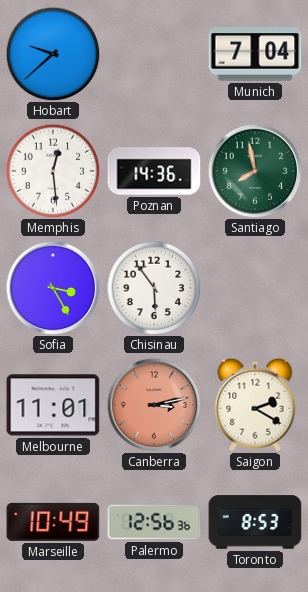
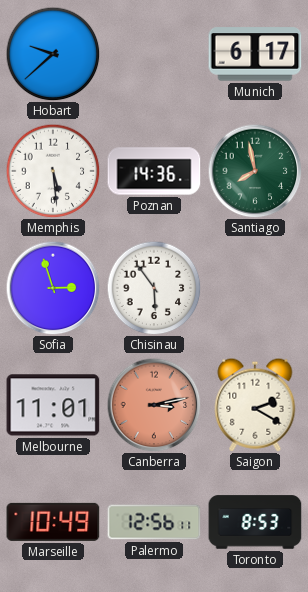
Munich: 7:04 -> 6:17 (255, 54)
Memphis: 12:29 -> 5:29 (53, 171)
Sofia: 3:25 -> 2:57 (53, 288)
Palermo: 12:56:36 -> 12:56:11 (154, 522)
